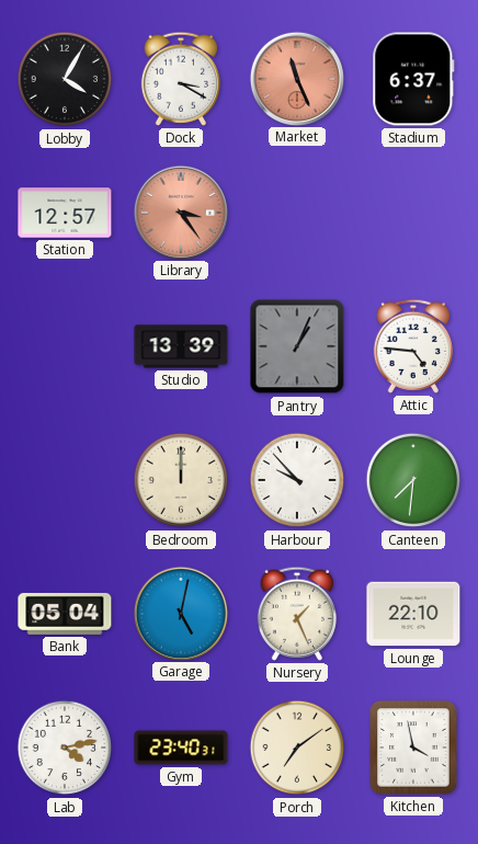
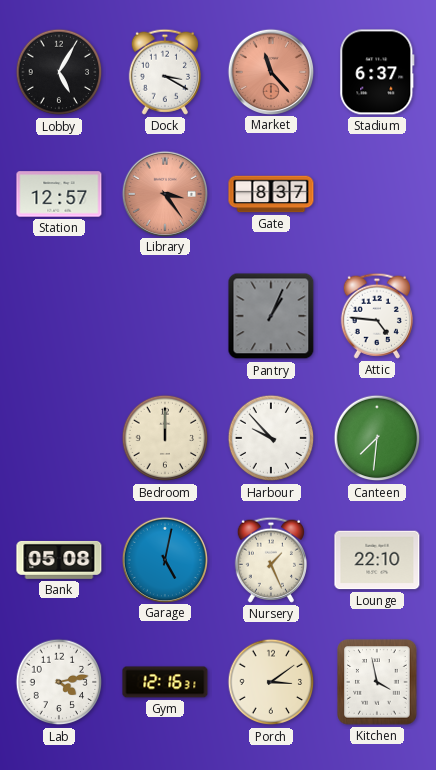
Lobby: 4:05 -> 5:05 (59, 72)
Market: 11:26 -> 11:23 (270, 71)
Gate: none -> 8:37 (271, 194)
Studio: 13:39 -> none (181, 346)
Bank: 05:04 -> 05:08 (59, 560)
Gym: 23:40 -> 12:16 (165, 682)
Porch: 7:09 -> 3:09 (271, 682)
